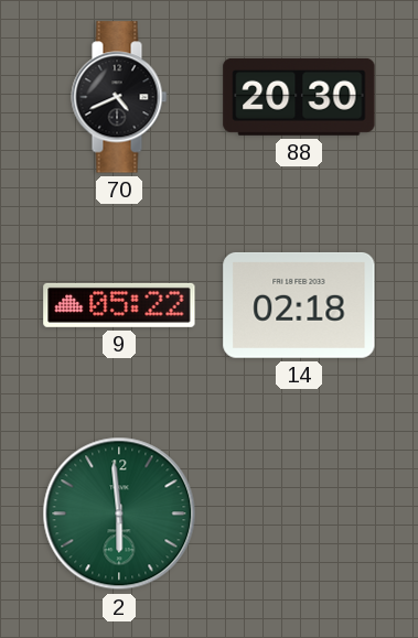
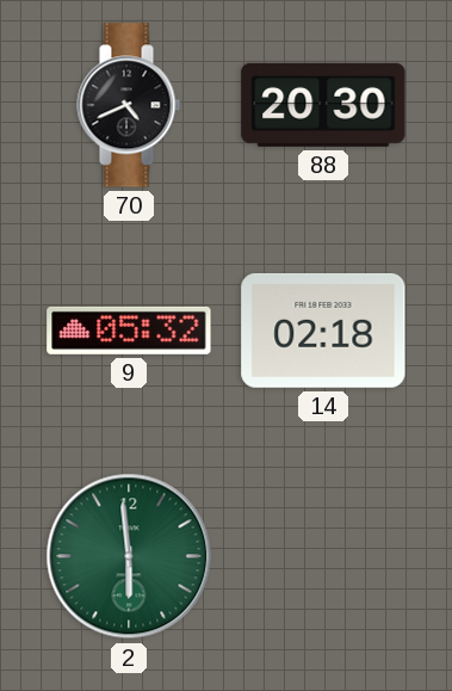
9: 05:22 -> 05:32 (129, 331)
